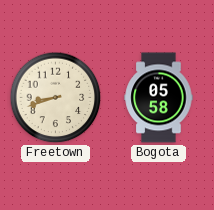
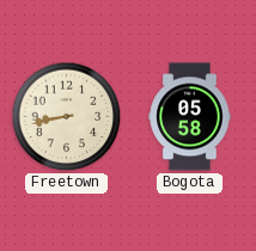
Freetown: 8:42 -> 8:43 (67, 117)
